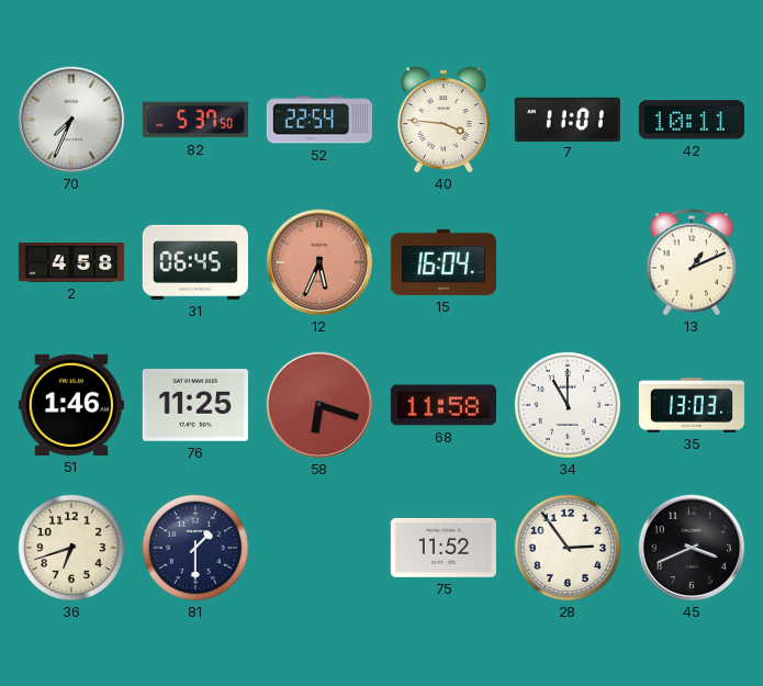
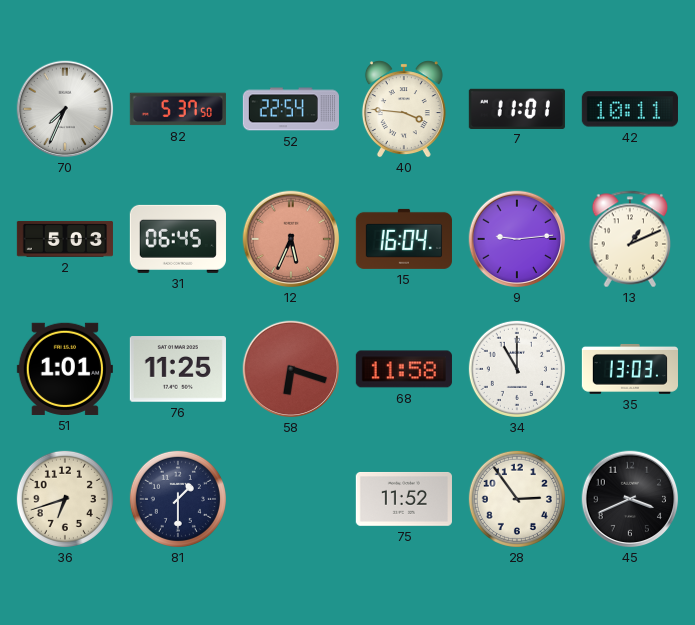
2: 4:58 -> 5:03 (65, 239)
9: none -> 9:14 (517, 239)
51: 1:46 -> 1:01 (65, 369)
